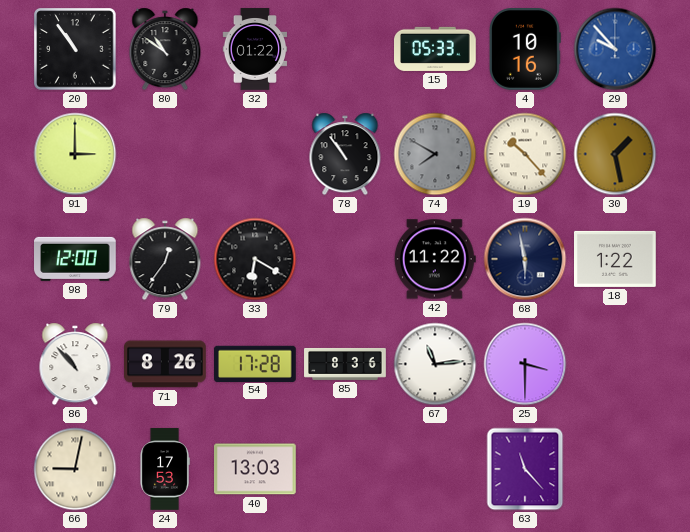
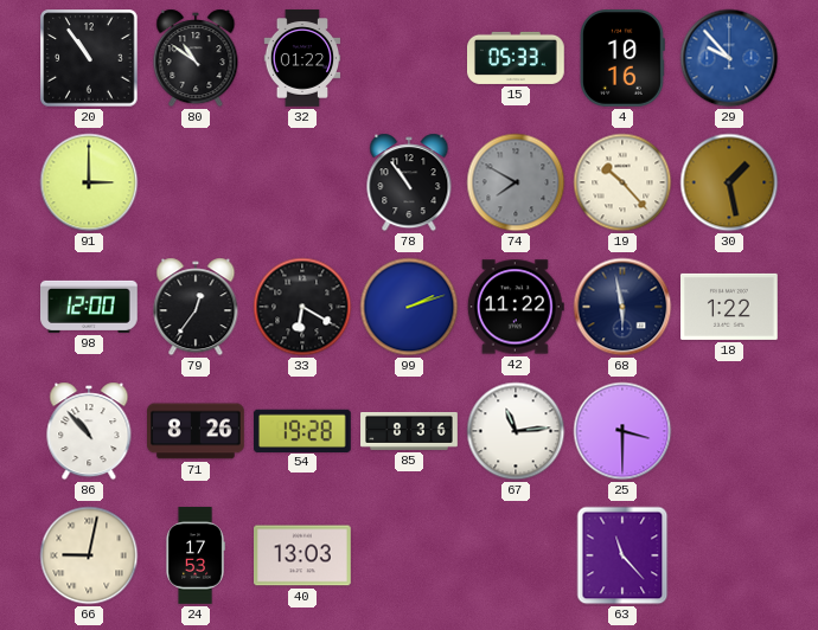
99: none -> 2:12 (409, 307)
54: 17:28 -> 19:28 (303, 430)
